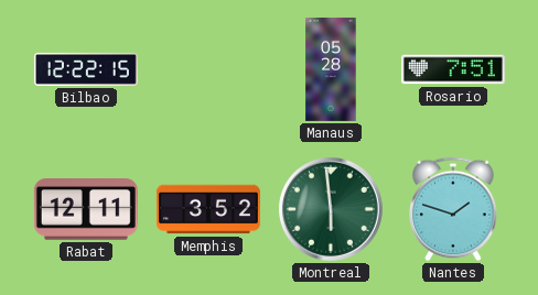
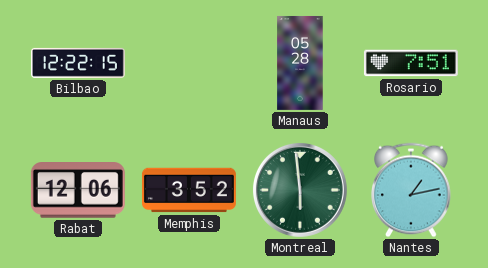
Rabat: 12:11 -> 12:06 (78, 190)
Nantes: 1:48 -> 1:13 (411, 190)
